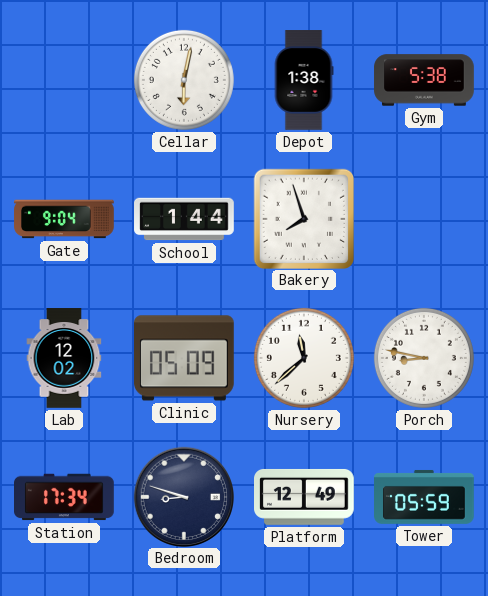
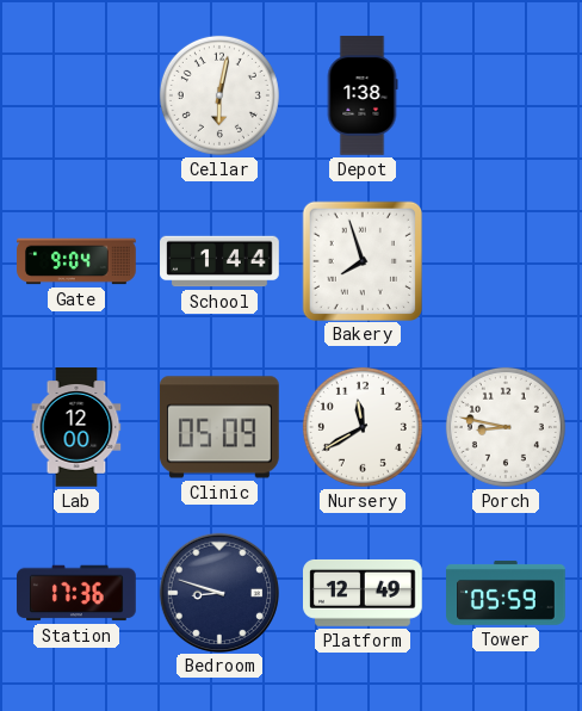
Gym: 5:38 -> none (424, 80)
Lab: 12:02 -> 12:00 (76, 427)
Nursery: 11:38 -> 11:40 (363, 427)
Station: 17:34 -> 17:36 (76, 593)
